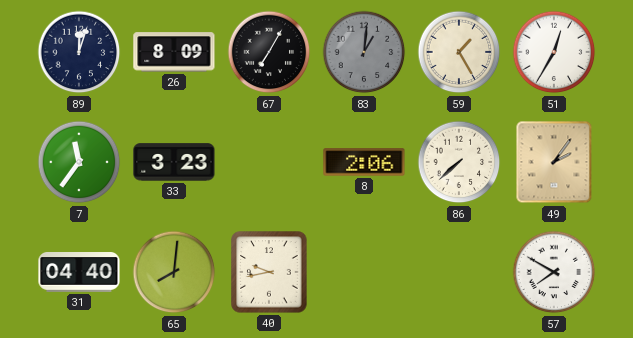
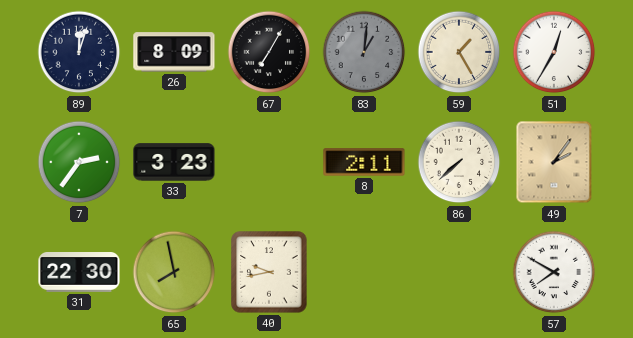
7: 11:36 -> 2:36 (79, 162)
8: 2:06 -> 2:11 (364, 162)
31: 04:40 -> 22:30 (79, 273)
65: 8:01 -> 7:58 (174, 272)
